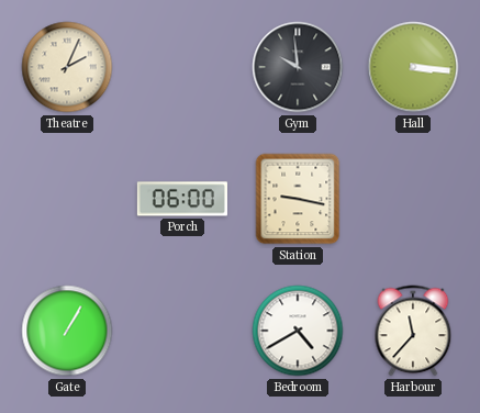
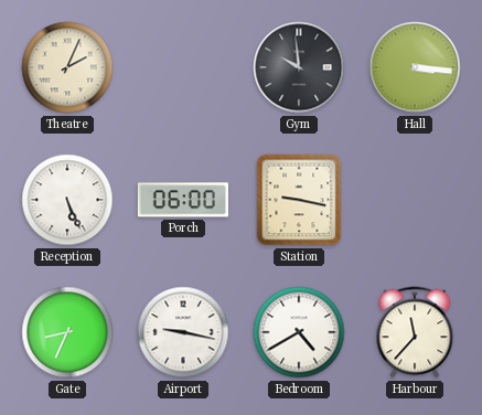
Reception: none -> 5:26 (67, 200)
Gate: 1:05 -> 8:34 (67, 332)
Airport: none -> 9:17 (183, 332)
